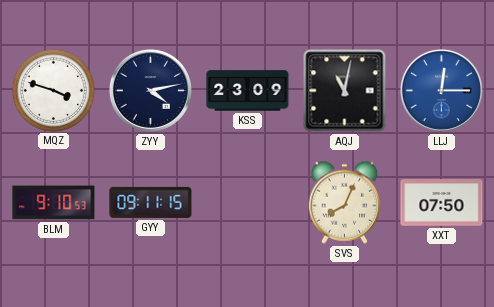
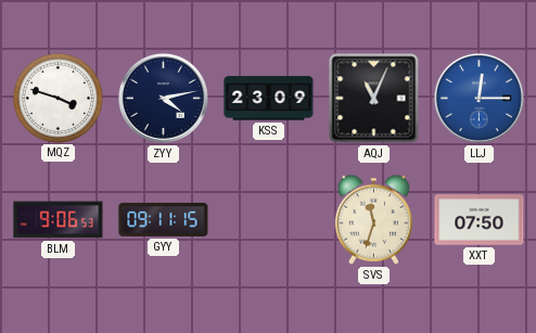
AQJ: 11:02 -> 11:04 (374, 99)
BLM: 9:10 -> 9:06 (59, 220)
SVS: 8:04 -> 11:33 (374, 219)
